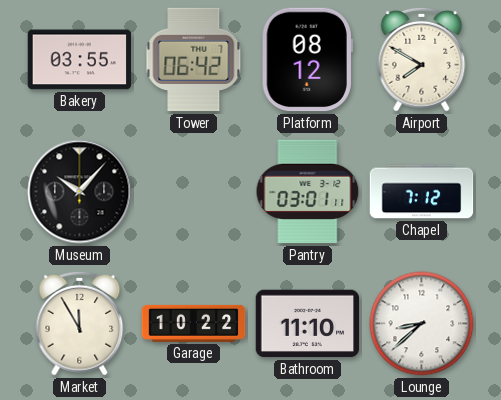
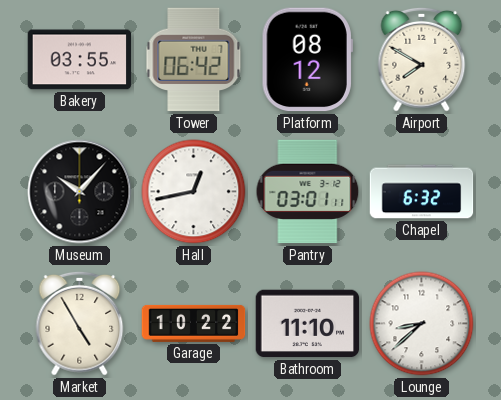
Hall: none -> 12:43 (194, 192)
Chapel: 7:12 -> 6:32 (422, 192)
Market: 11:55 -> 4:55 (80, 323)
